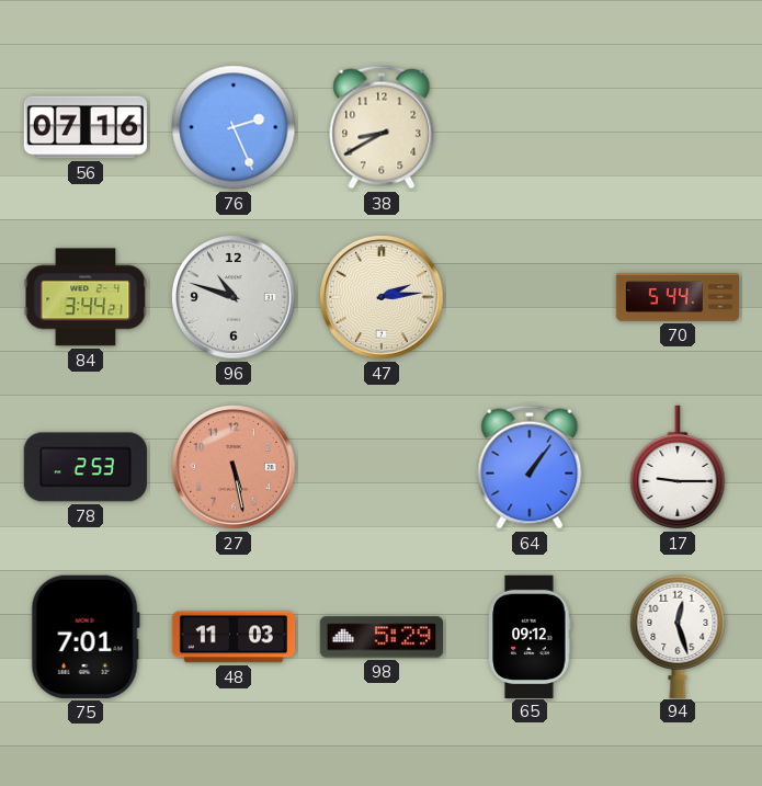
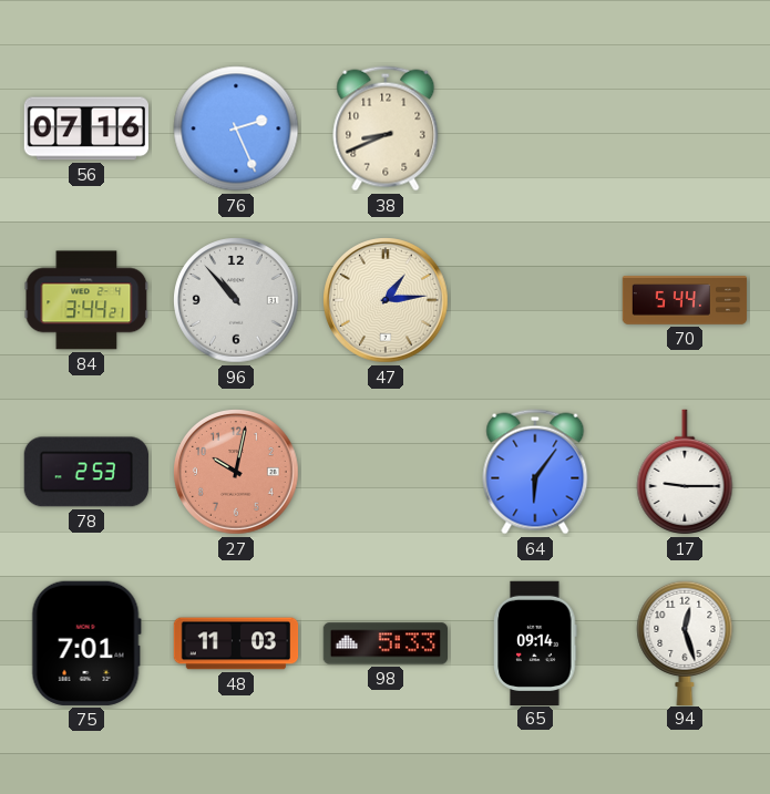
38: 8:40 -> 8:41 (386, 128)
96: 10:48 -> 10:53 (237, 301)
47: 2:14 -> 1:14 (387, 301)
27: 5:28 -> 10:02 (237, 473)
64: 1:06 -> 6:06 (535, 472)
98: 5:29 -> 5:33 (384, 643)
65: 09:12 -> 09:14 (535, 642)
